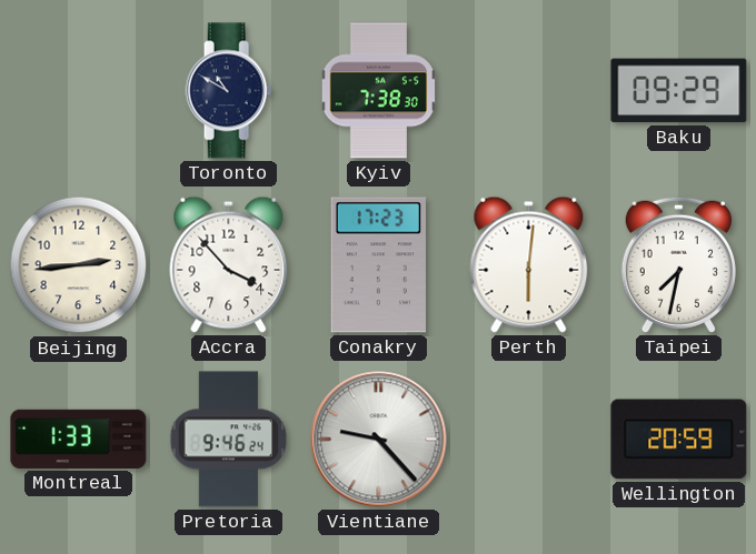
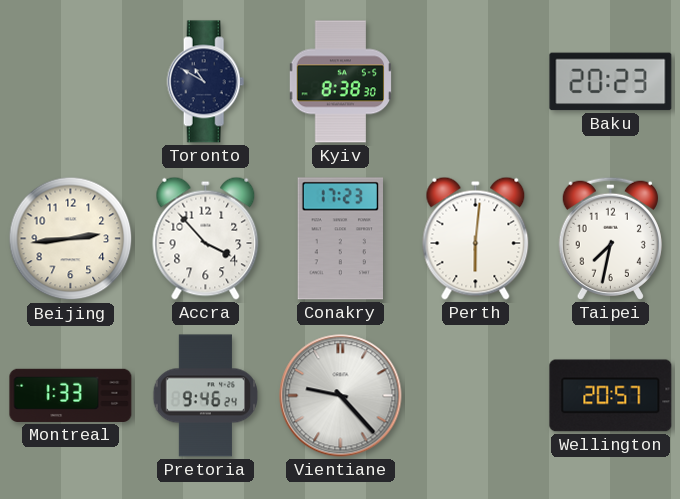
Kyiv: 7:38 -> 8:38 (340, 82)
Baku: 09:29 -> 20:23 (611, 82)
Wellington: 20:59 -> 20:57 (611, 396)
